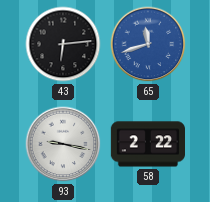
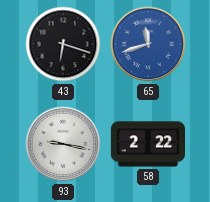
43: 6:14 -> 6:18 (63, 44)
